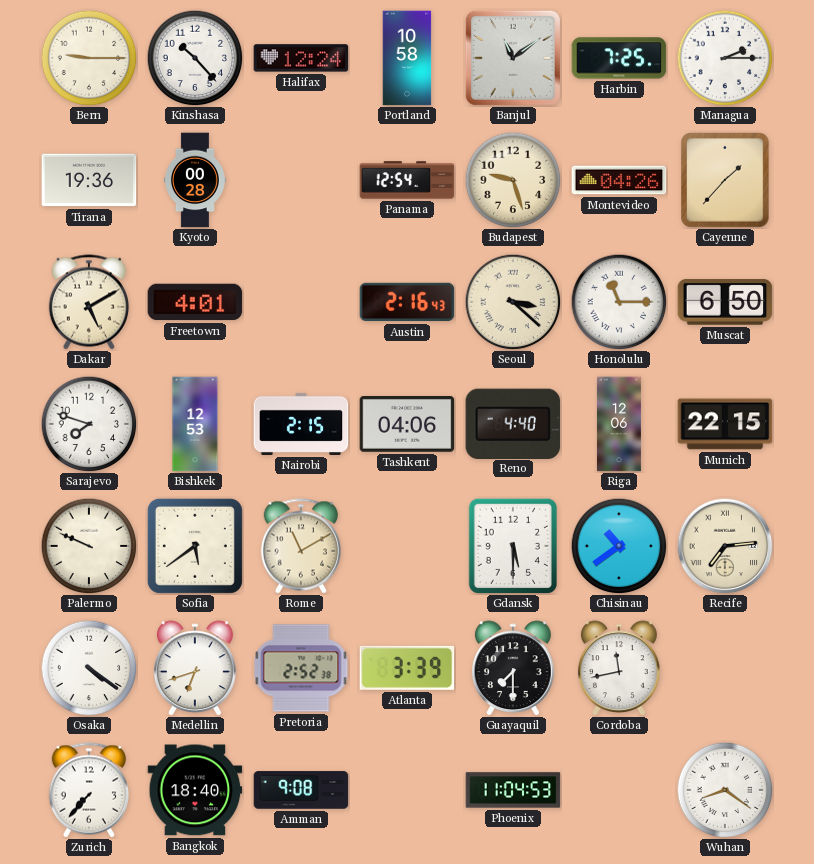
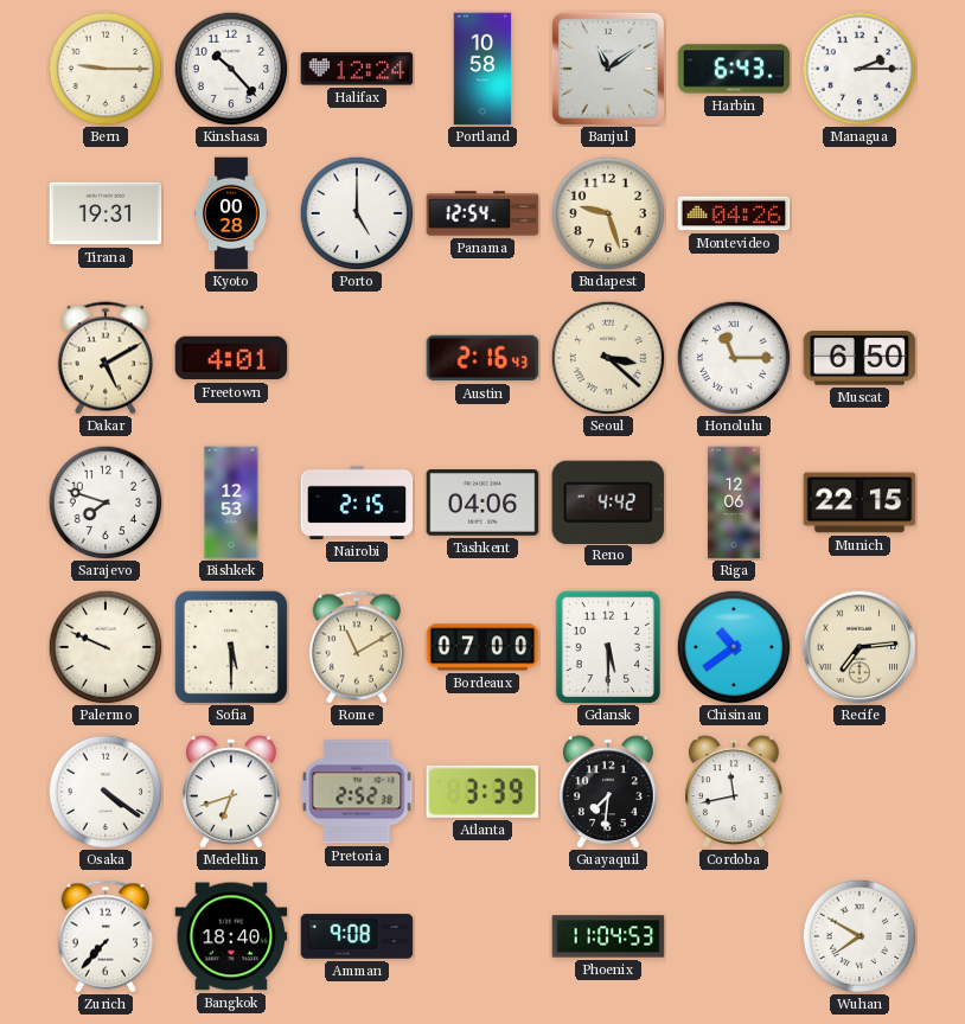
Harbin: 7:25 -> 6:43 (734, 69)
Tirana: 19:36 -> 19:31 (106, 213)
Porto: none -> 5:00 (357, 213)
Cayenne: 1:37 -> none (726, 180)
Reno: 4:40 -> 4:42 (608, 501)
Sofia: 5:39 -> 5:30 (231, 647)
Bordeaux: none -> 07:00 (482, 647)
Guayaquil: 7:30 -> 7:31 (609, 792)
Wuhan: 8:21 -> 7:50 (859, 936)
